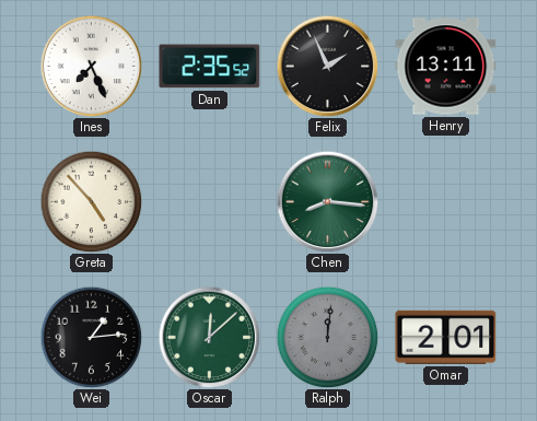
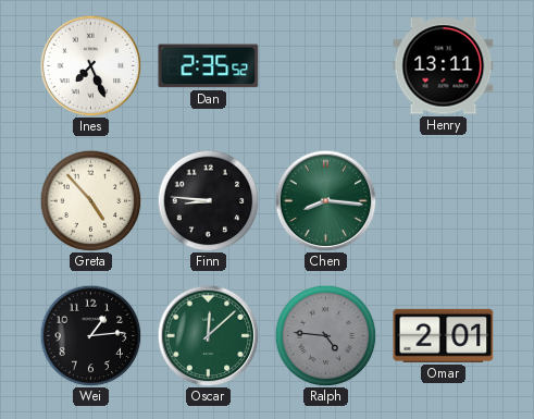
Felix: 1:56 -> none (327, 66)
Finn: none -> 8:46 (208, 200)
Ralph: 12:01 -> 4:46 (325, 335)
